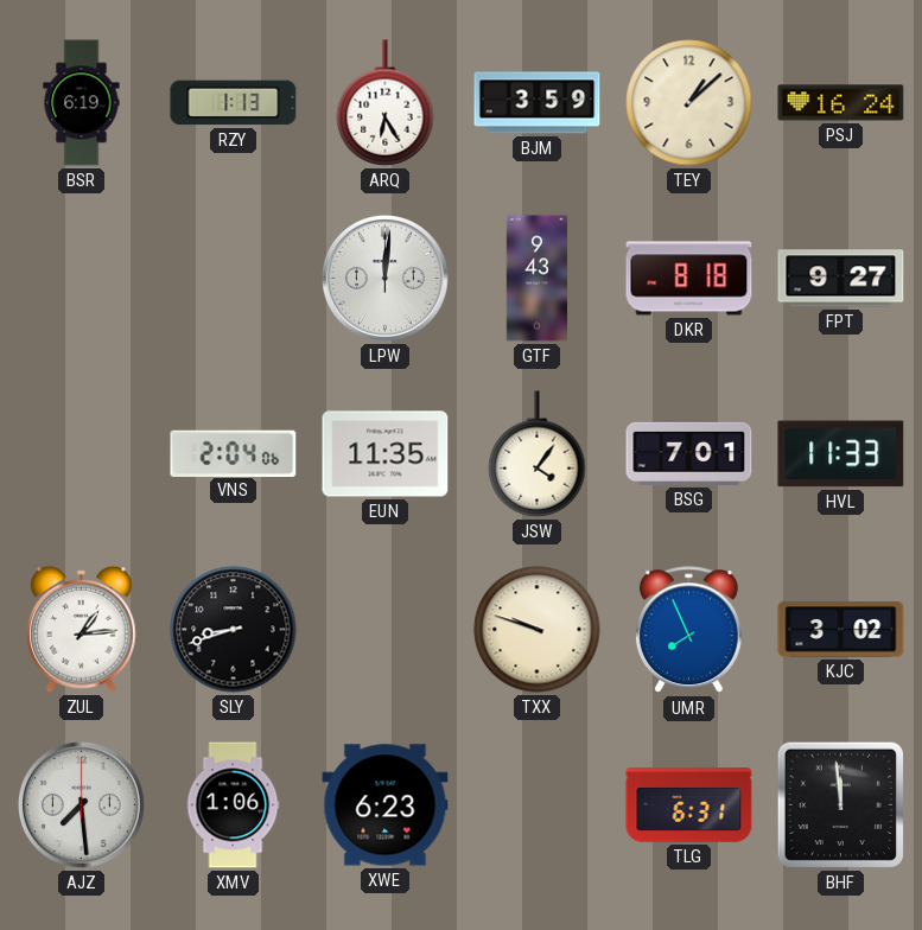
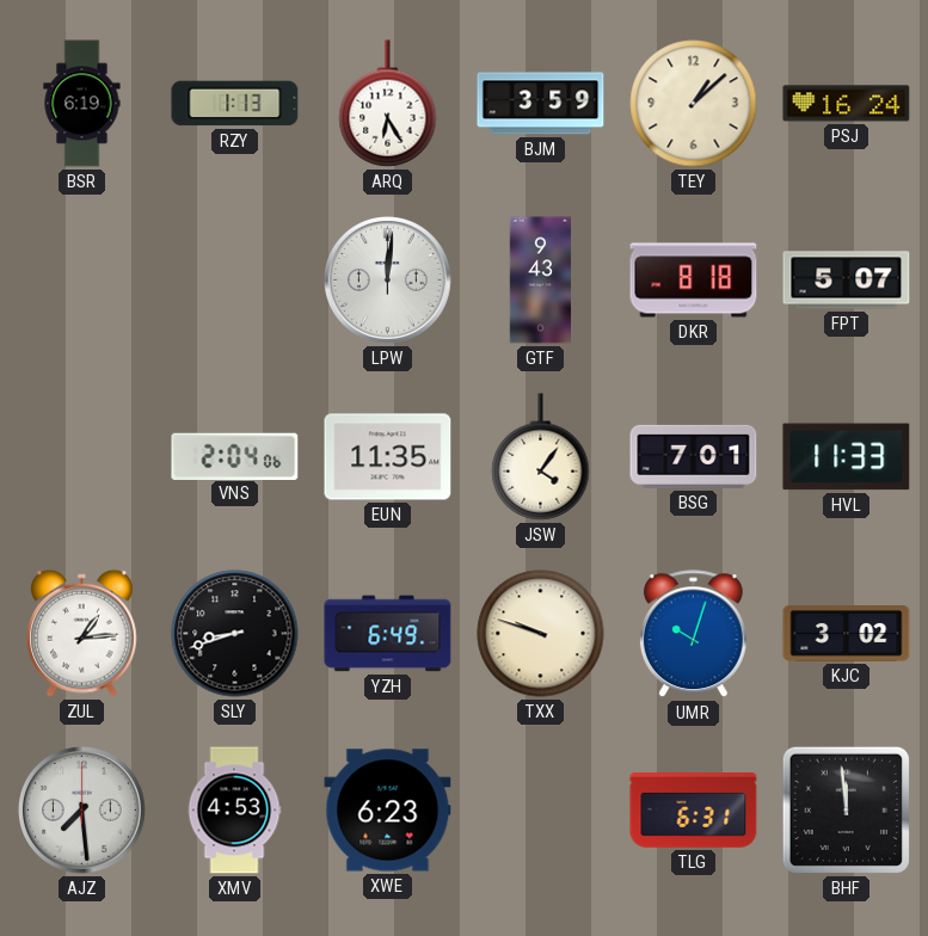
FPT: 9:27 -> 5:07 (847, 281)
YZH: none -> 6:49 (388, 634)
UMR: 7:56 -> 10:03 (693, 634)
XMV: 1:06 -> 4:53 (234, 811)
